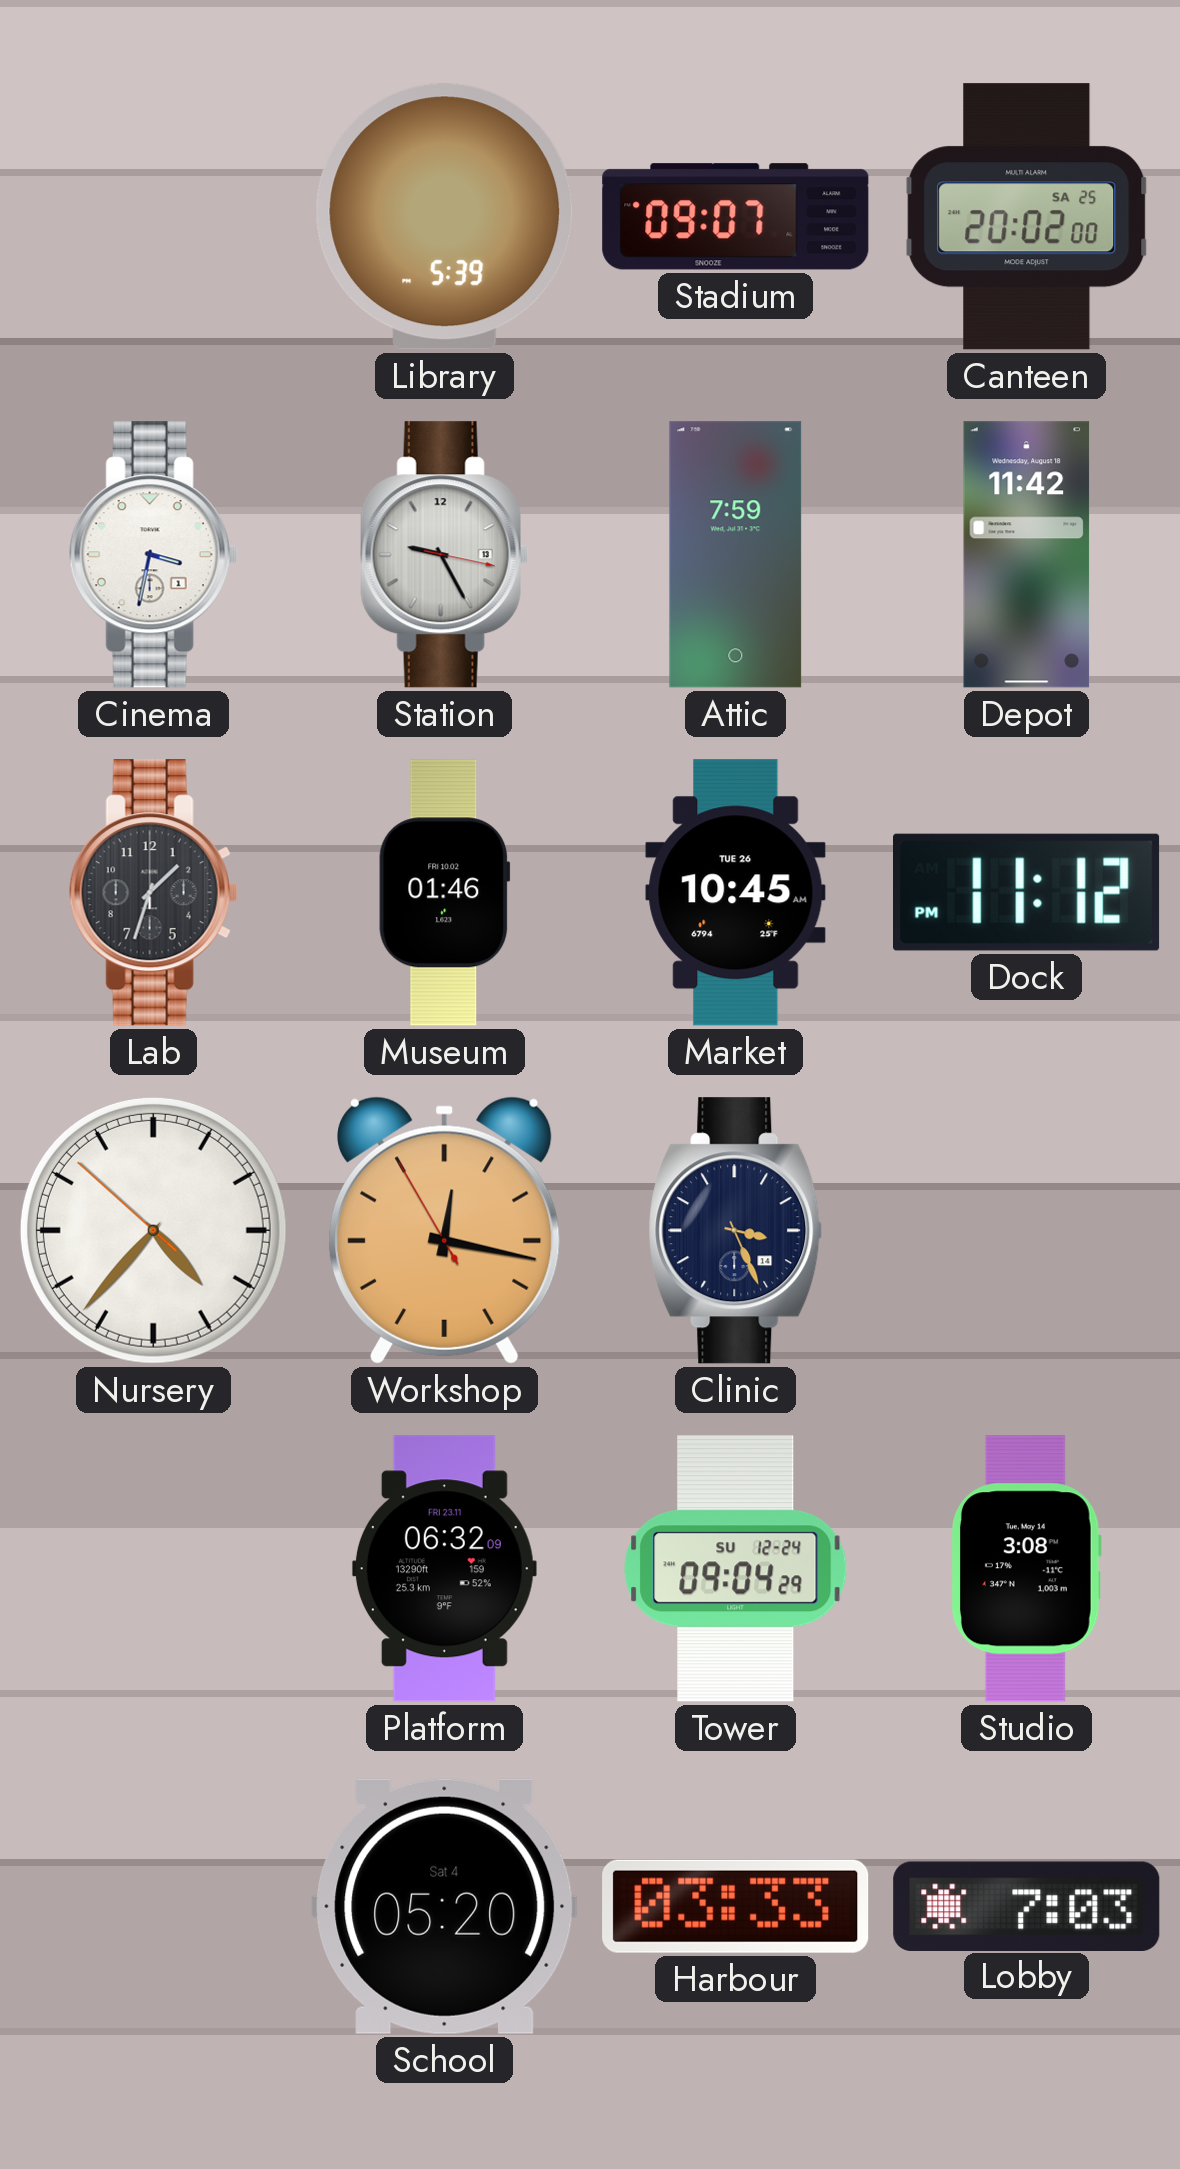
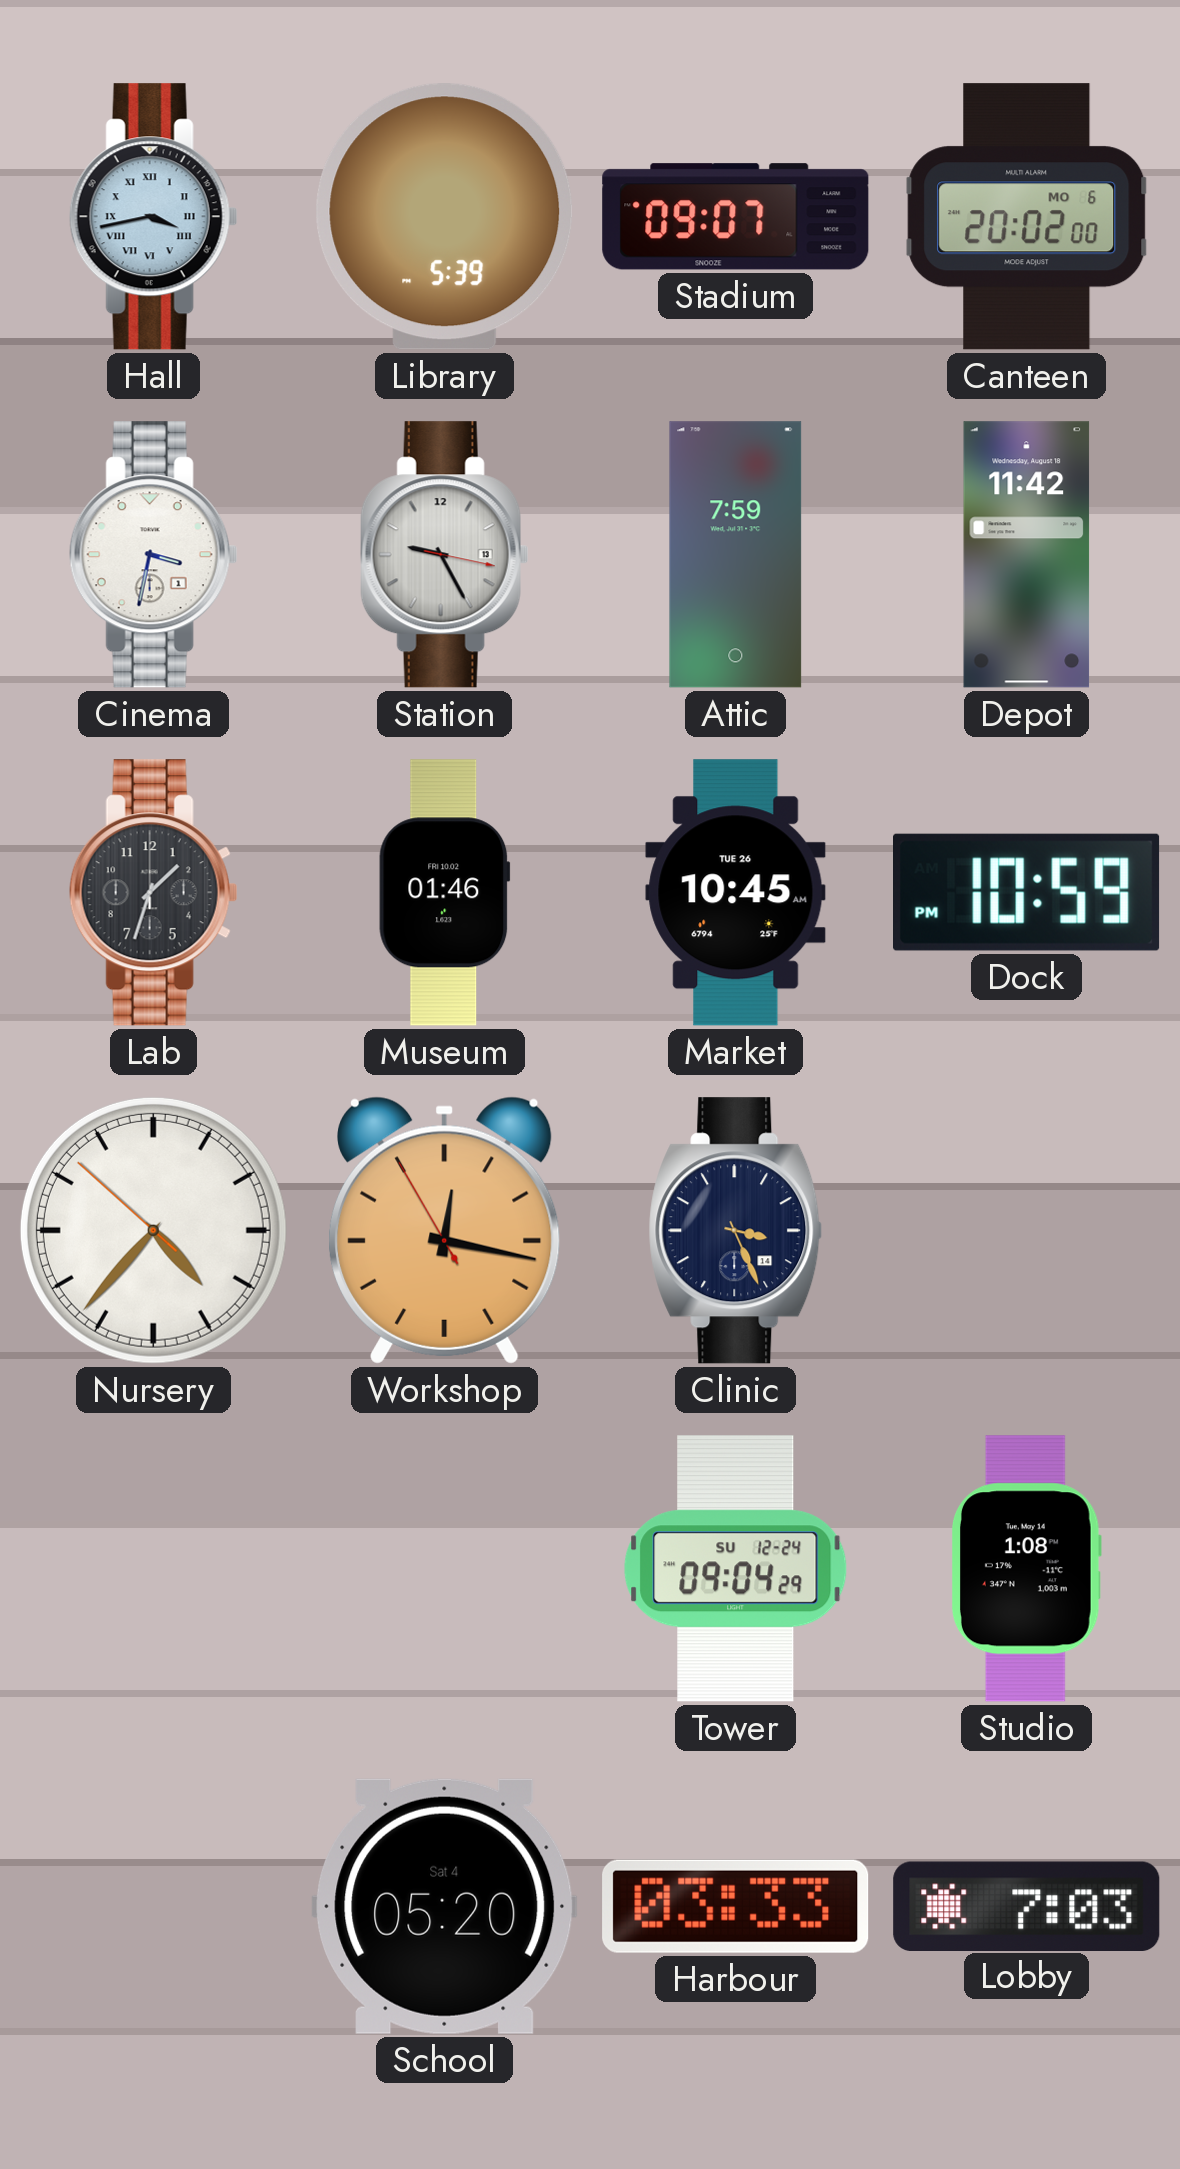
Hall: none -> 3:43 (153, 217)
Canteen date: SA 25 -> MO 6 (1027, 217)
Dock: 11:12 -> 10:59 (1027, 892)
Platform: 06:32 -> none (444, 1569)
Studio: 3:08 -> 1:08 (1026, 1569)
